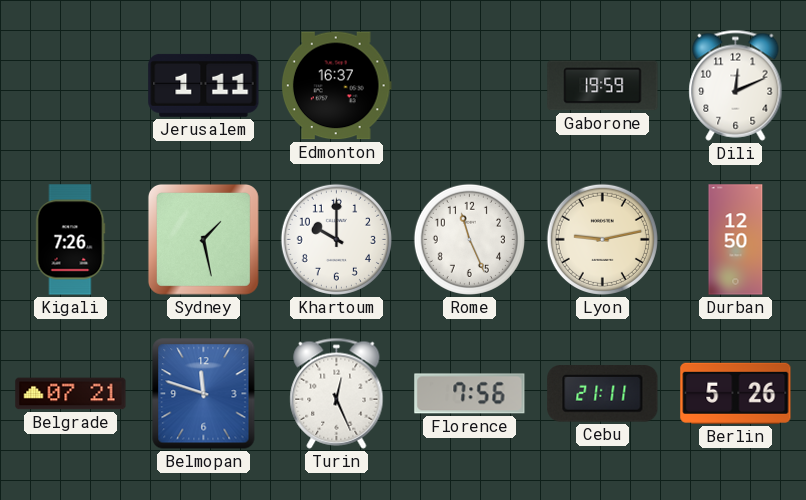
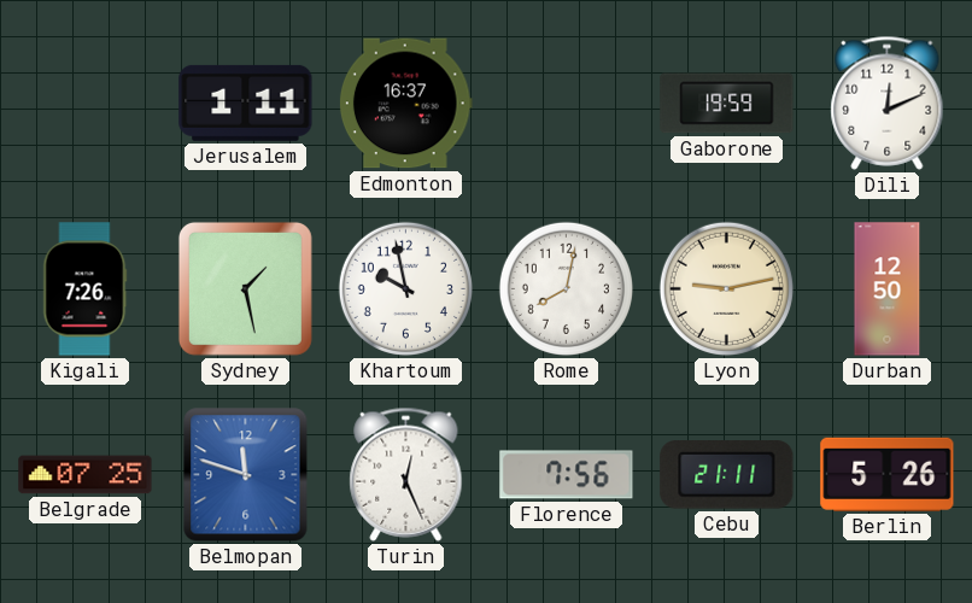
Khartoum: 10:00 -> 9:58 (405, 288)
Rome: 11:26 -> 8:02 (566, 288)
Belgrade: 07:21 -> 07:25 (86, 475)
